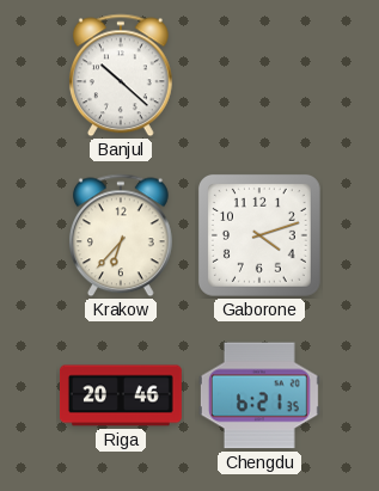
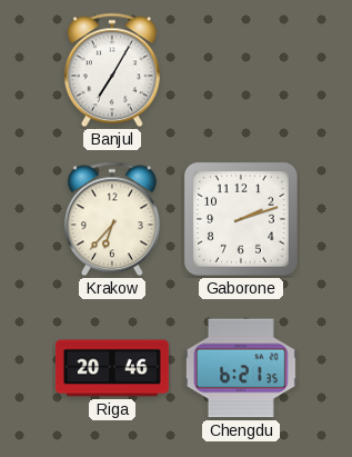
Banjul: 10:22 -> 7:05 (112, 70)
Gaborone: 4:12 -> 2:12 (241, 219)
